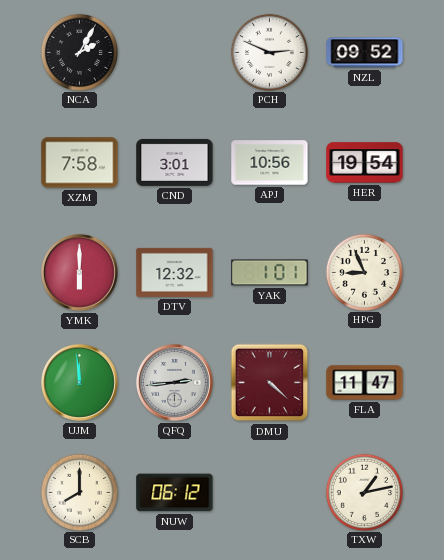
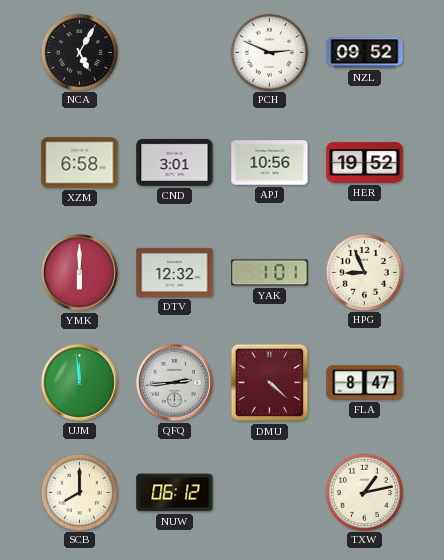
NCA: 2:05 -> 5:05 (79, 52)
XZM: 7:58 -> 6:58 (80, 163)
HER: 19:54 -> 19:52 (365, 163)
FLA: 11:47 -> 8:47 (365, 383)
